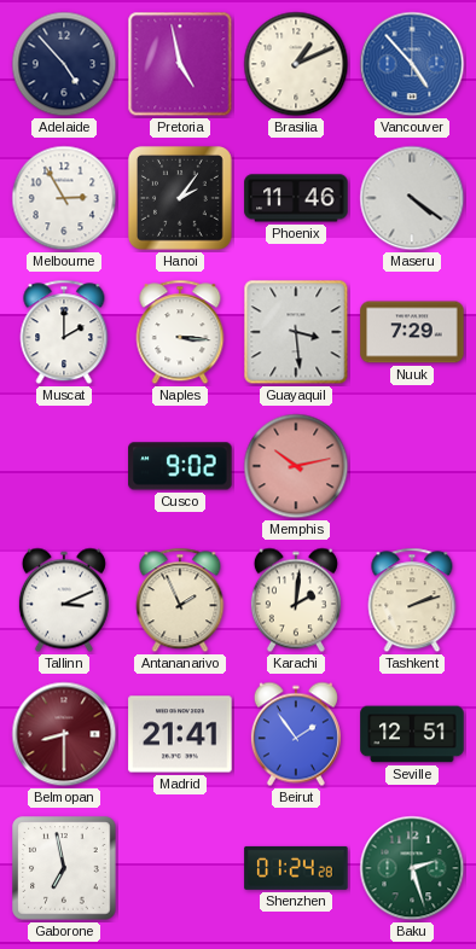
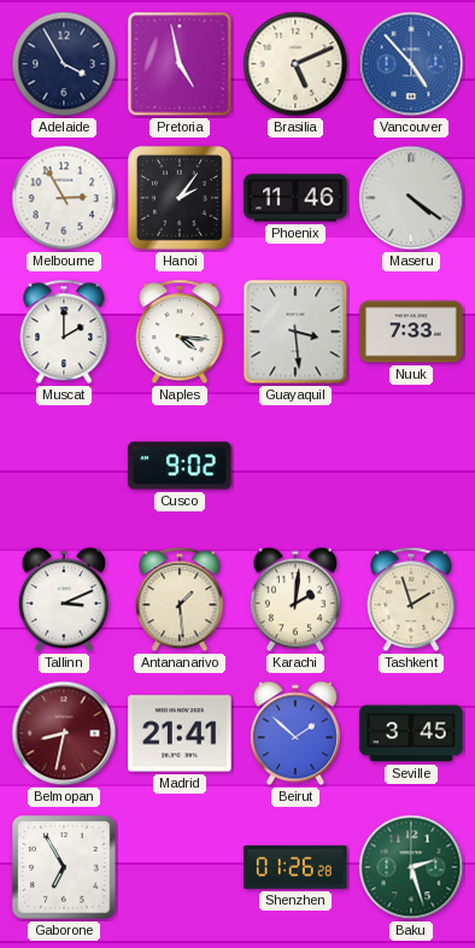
Adelaide: 4:53 -> 3:55 (64, 64)
Brasilia: 1:11 -> 5:11 (295, 64)
Naples: 3:16 -> 4:16 (180, 332)
Nuuk: 7:29 -> 7:33 (411, 332)
Memphis: 10:13 -> none (296, 466)
Antananarivo: 1:56 -> 1:29 (180, 599)
Tashkent: 2:12 -> 1:57 (411, 599)
Belmopan: 8:30 -> 8:32 (64, 733)
Beirut: 1:54 -> 1:52 (295, 733)
Seville: 12:51 -> 3:45 (411, 733)
Gaborone: 6:58 -> 6:55 (64, 867)
Shenzhen: 01:24 -> 01:26 (295, 867)
